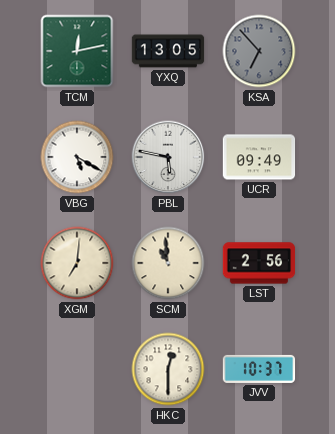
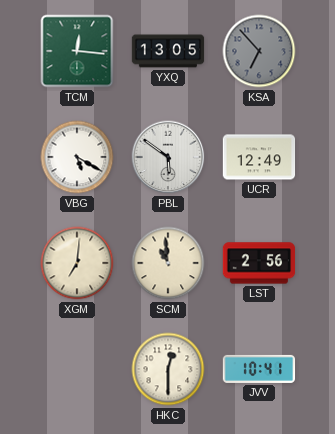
TCM: 12:13 -> 12:16 (77, 51)
PBL: 5:47 -> 5:51 (168, 157)
UCR: 09:49 -> 12:49 (259, 157)
JVV: 10:37 -> 10:41 (259, 369)
